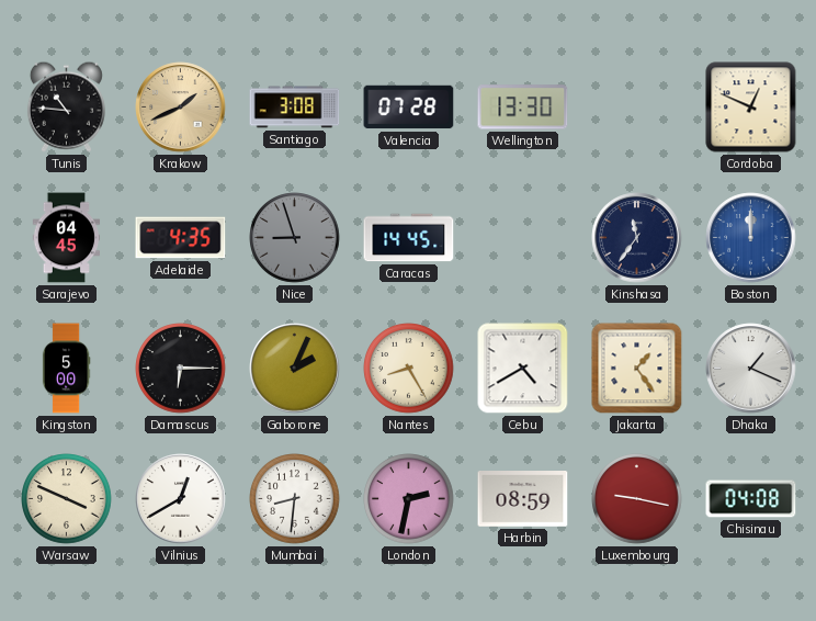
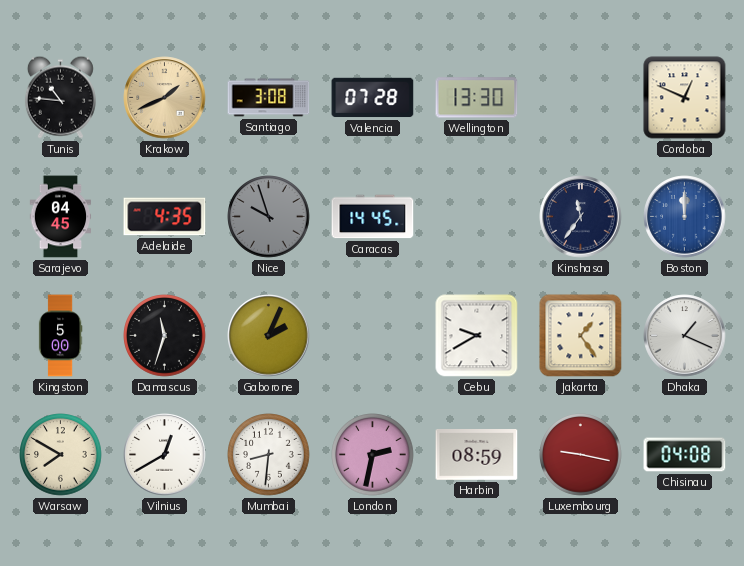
Nice: 8:57 -> 9:57 (269, 217)
Damascus: 6:15 -> 11:33 (165, 336)
Nantes: 8:25 -> none (409, 369)
Cebu: 4:40 -> 9:40 (477, 336)
Warsaw: 3:49 -> 7:50 (61, 455)
